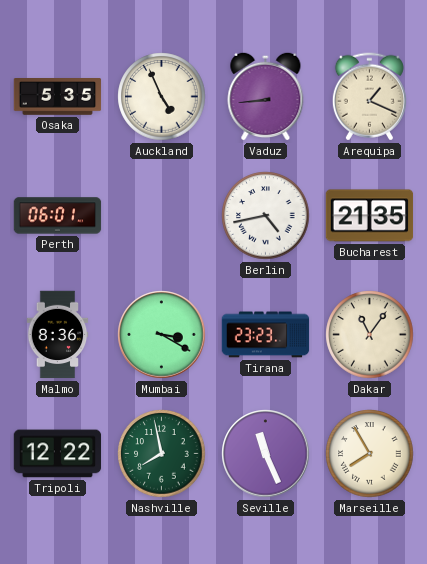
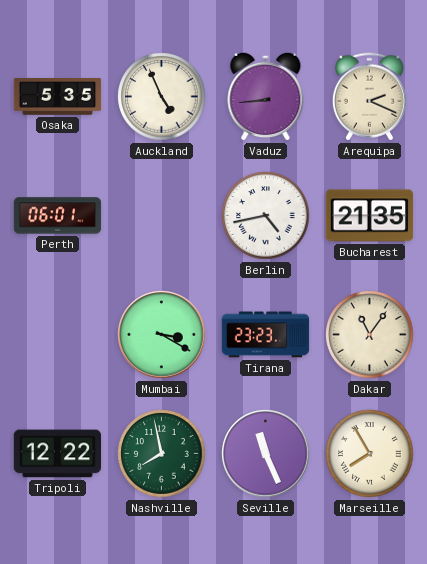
Arequipa: 1:19 -> 2:19 (369, 97)
Malmo: 8:36 -> none (58, 335)
